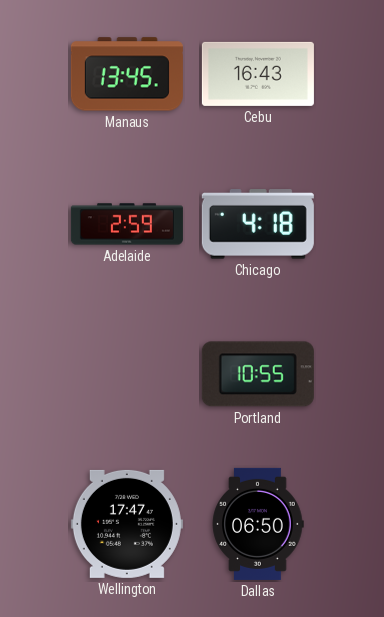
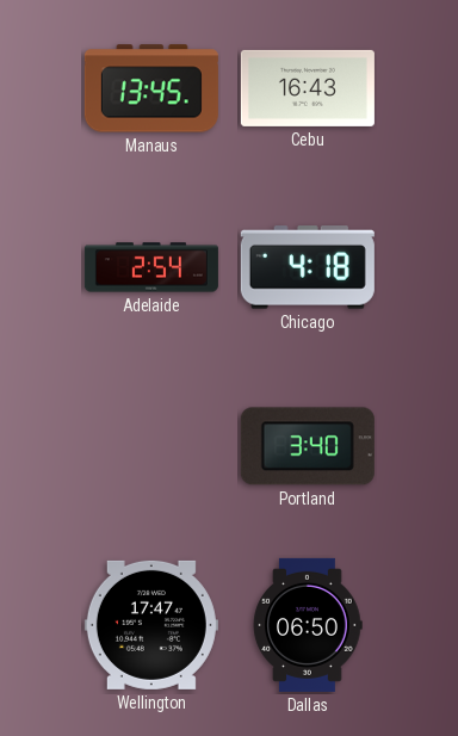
Adelaide: 2:59 -> 2:54 (151, 267)
Portland: 10:55 -> 3:40 (308, 446)
